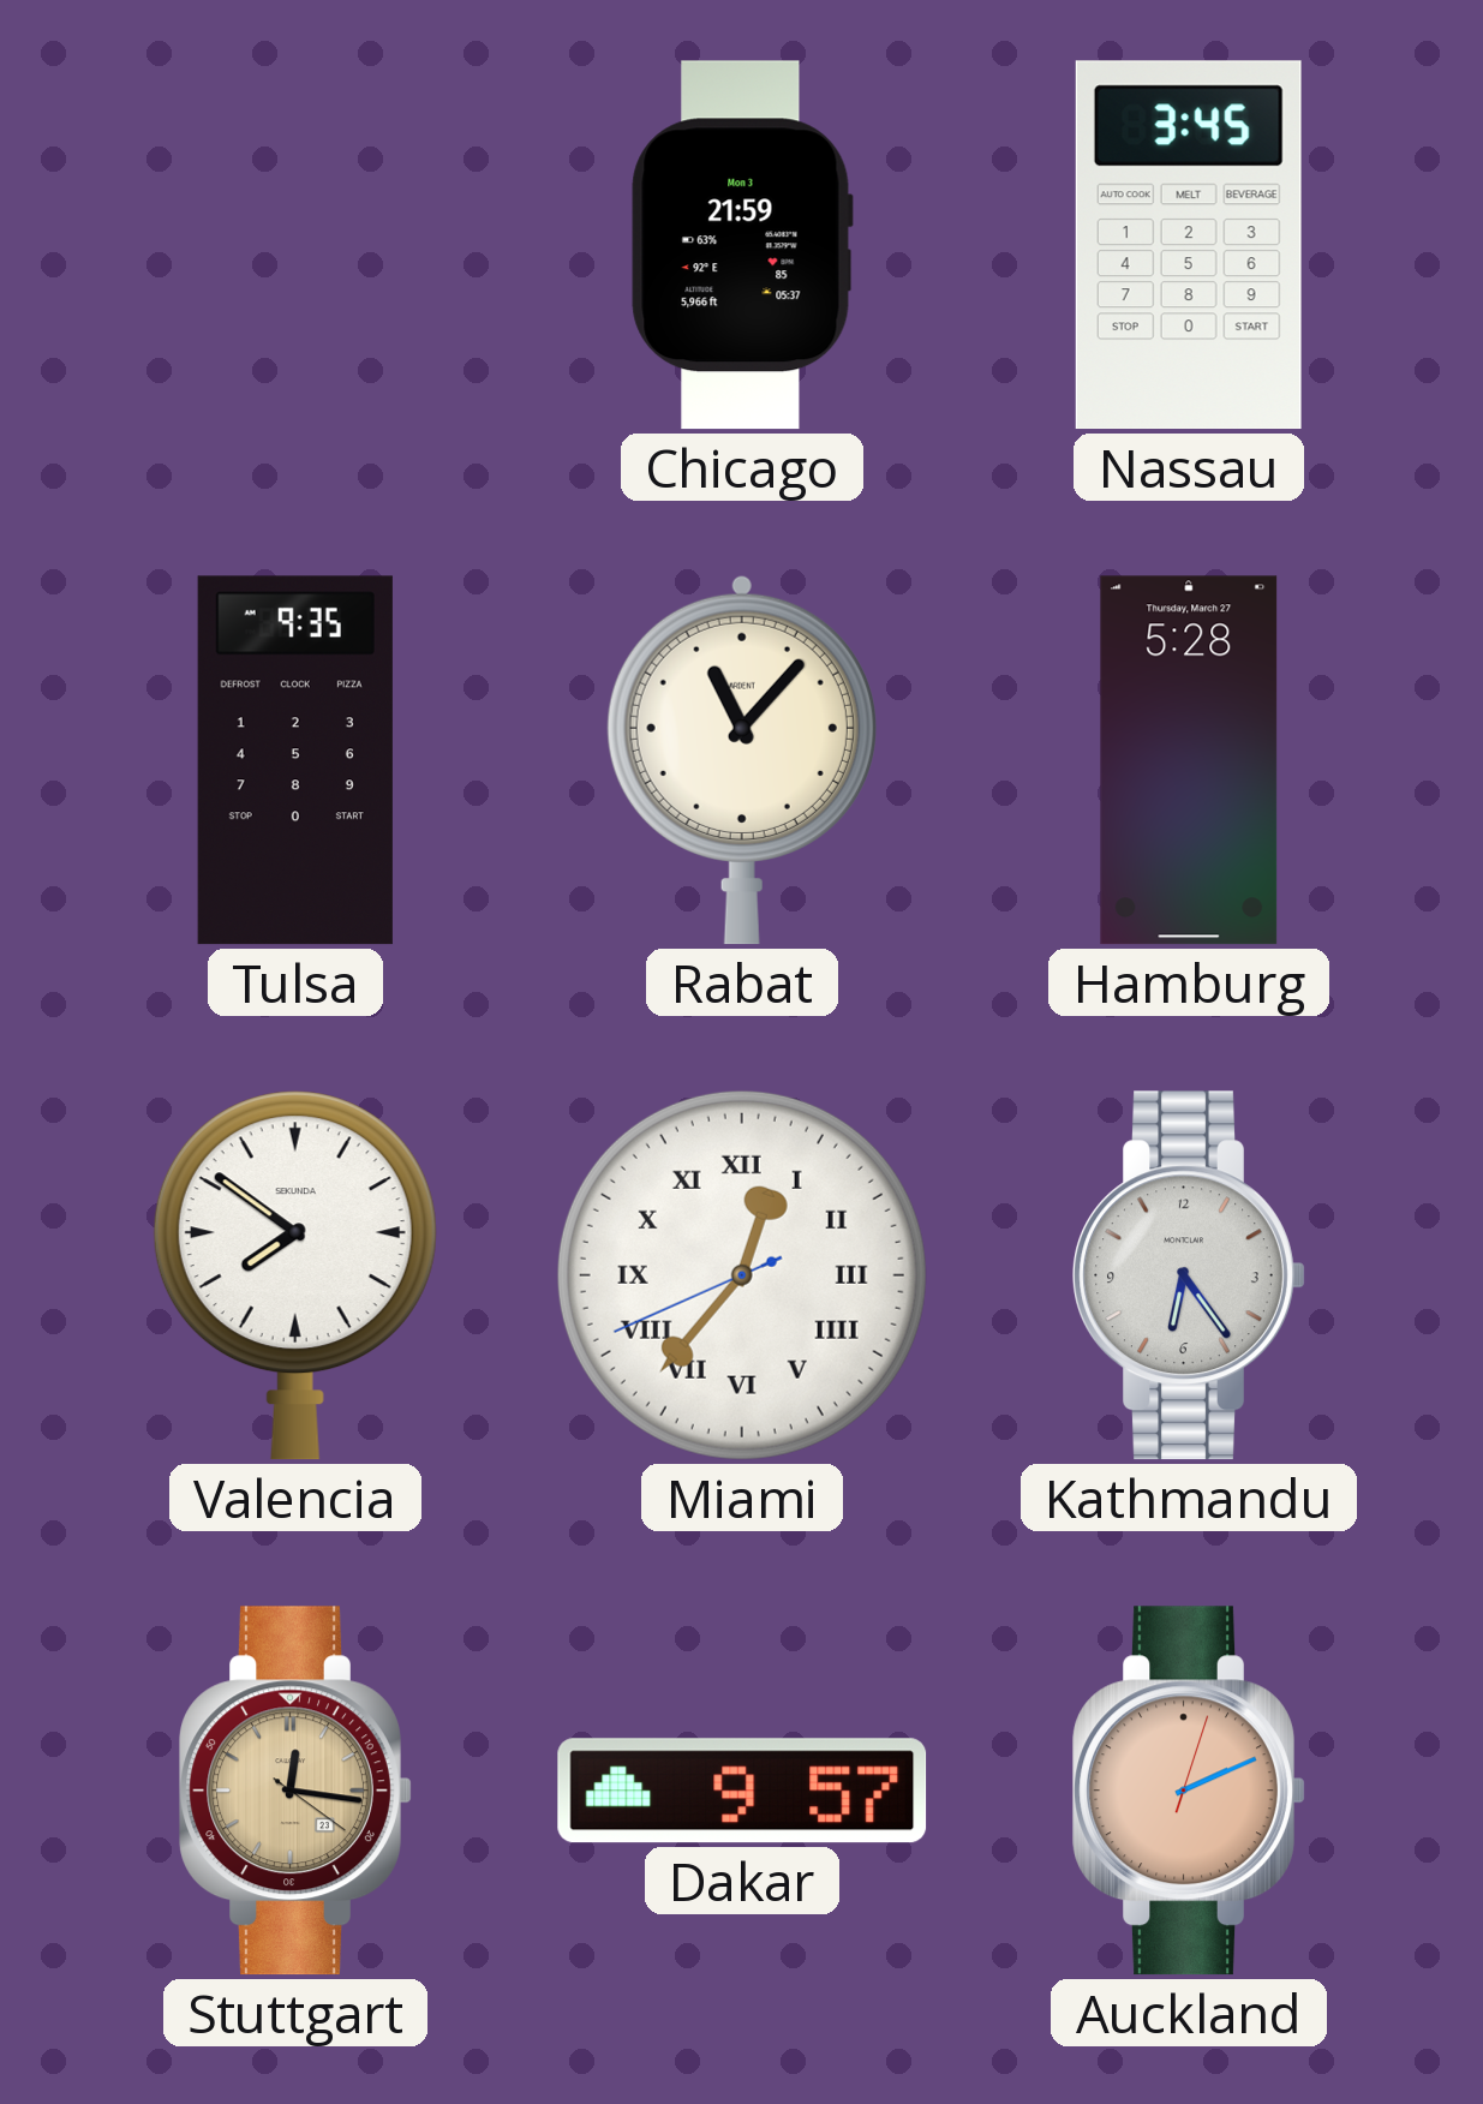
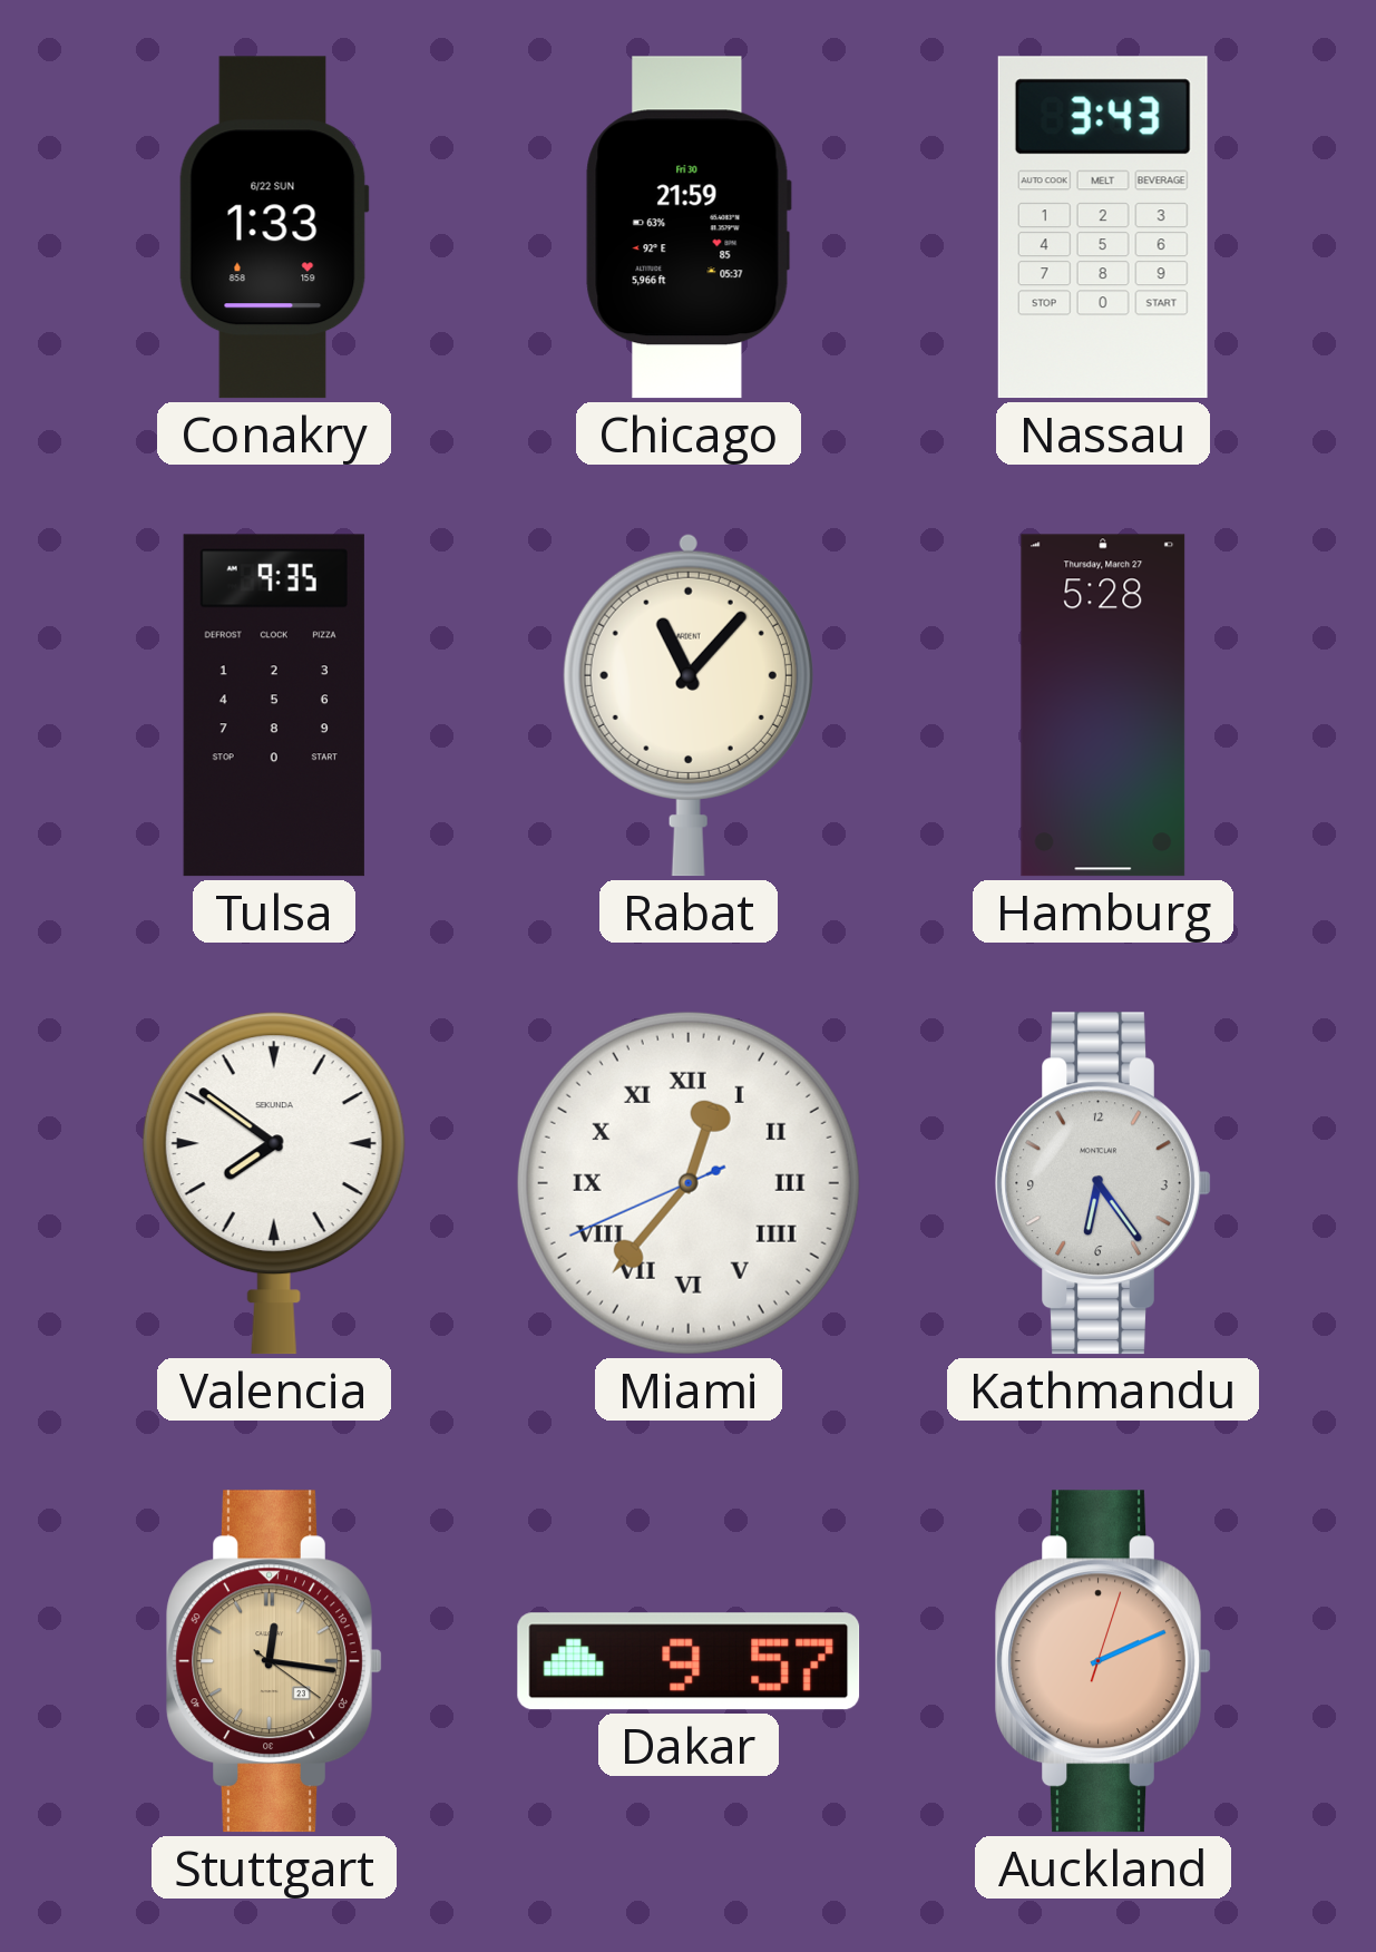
Conakry: none -> 1:33 (274, 227)
Chicago date: Mon 3 -> Fri 30 (689, 227)
Nassau: 3:45 -> 3:43 (1103, 227)
